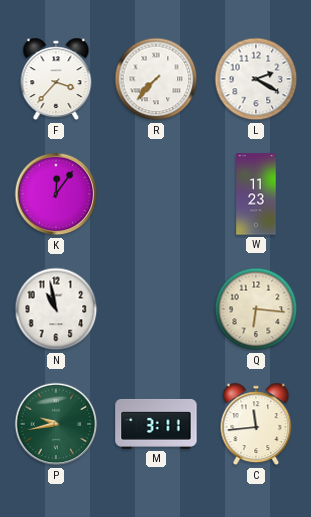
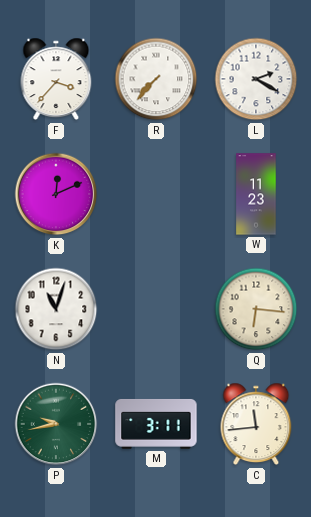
K: 12:06 -> 12:11 (56, 194)
N: 10:58 -> 11:03 (56, 309)
